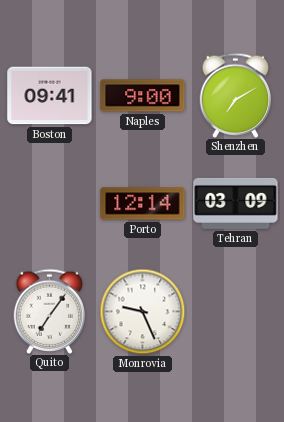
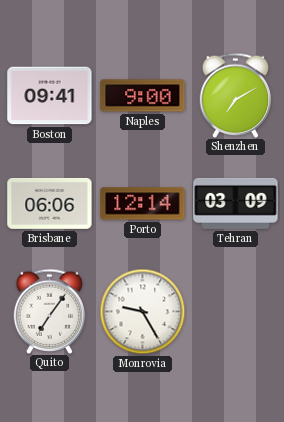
Brisbane: none -> 06:06 (50, 203)
Monrovia: 9:26 -> 9:25 (143, 312)
